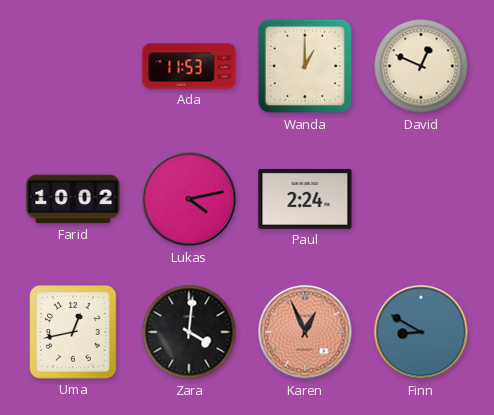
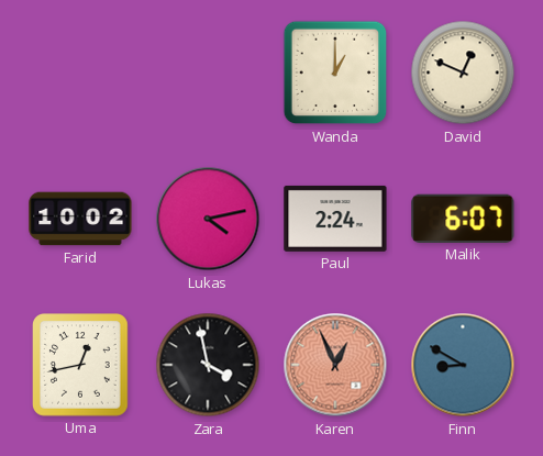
Ada: 11:53 -> none (189, 66)
Malik: none -> 6:07 (463, 219)
Zara: 4:01 -> 3:58 (208, 365)
